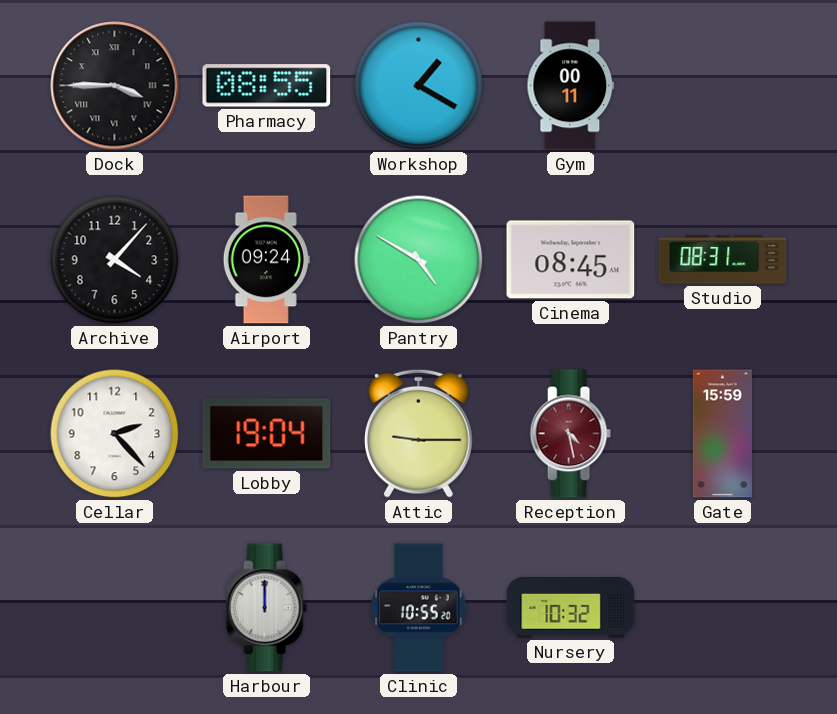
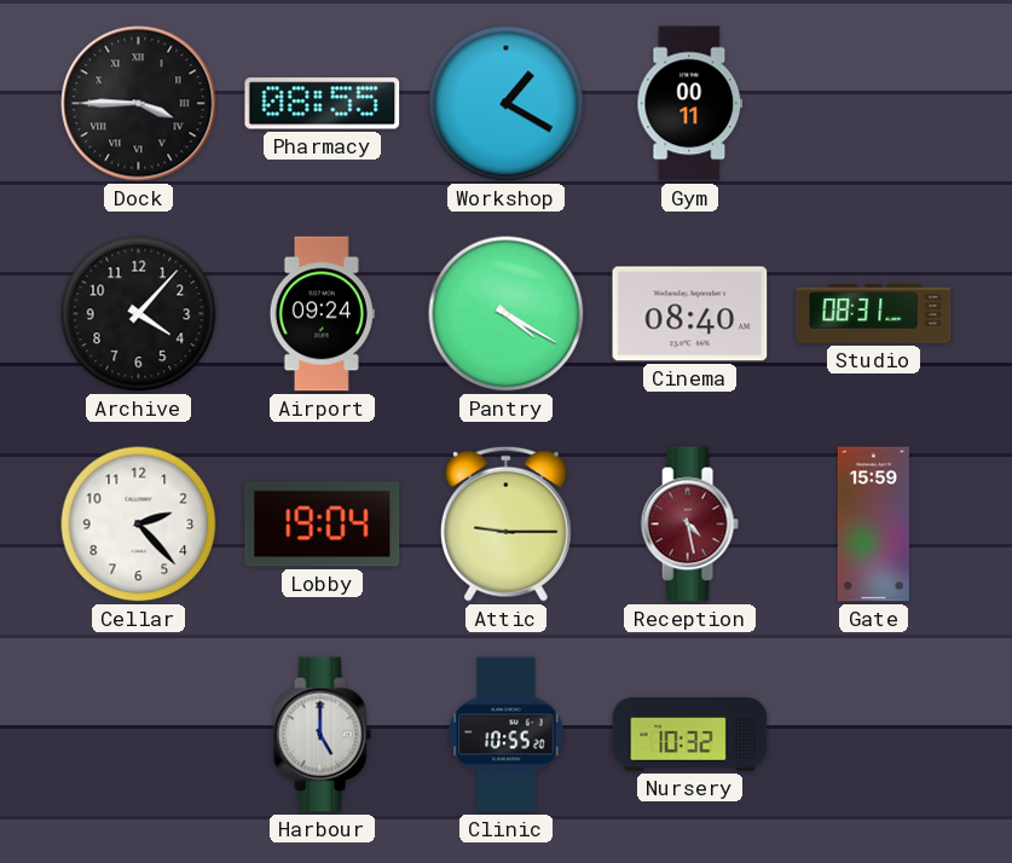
Pantry: 4:50 -> 4:20 (507, 314)
Cinema: 08:45 -> 08:40 (690, 314)
Harbour: 12:00 -> 5:00 (322, 735)
